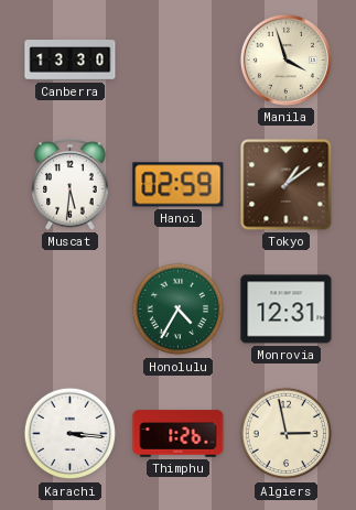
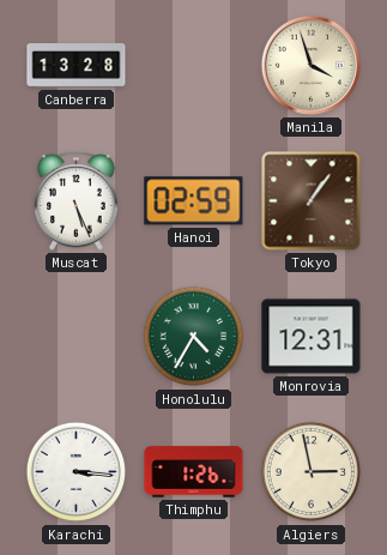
Canberra: 13:30 -> 13:28 (77, 66)
Muscat: 5:31 -> 5:26 (77, 201)
Tokyo: 1:09 -> 1:06 (312, 201)
